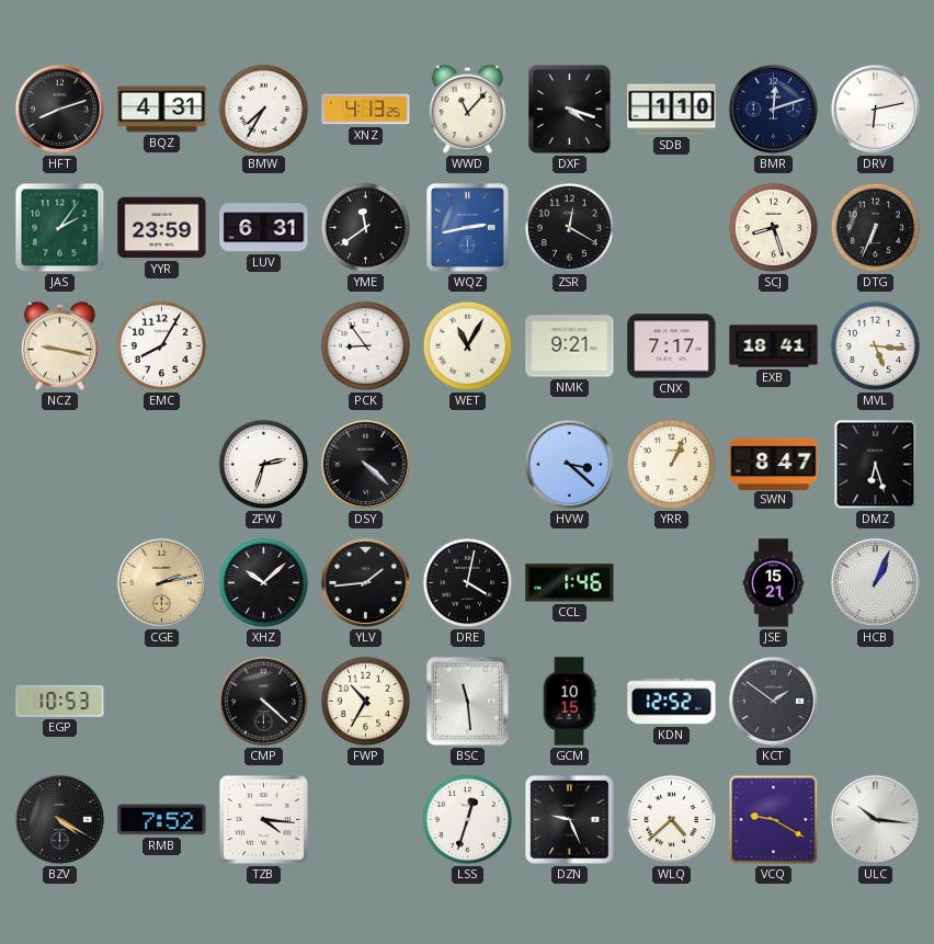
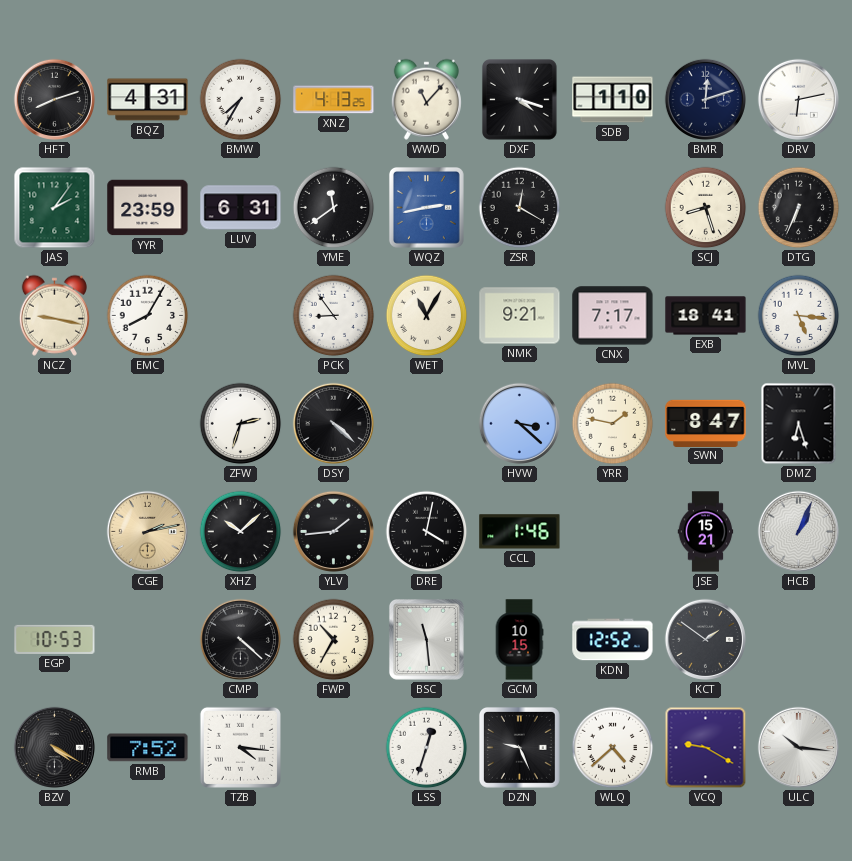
YRR: 1:04 -> 1:47 (613, 424)
